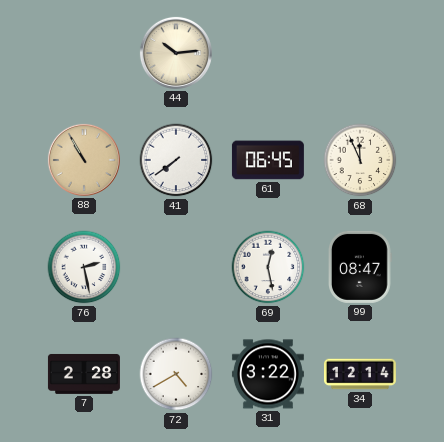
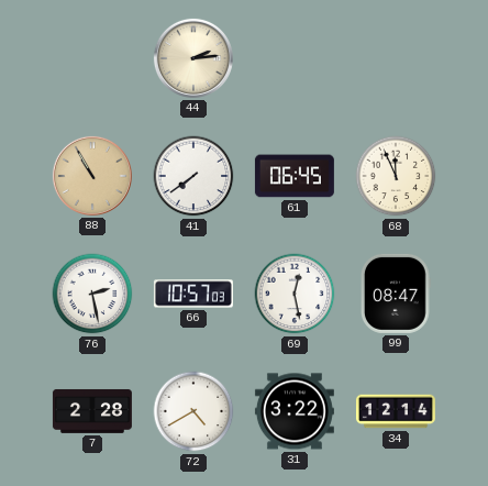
44: 10:14 -> 2:14 (193, 58)
66: none -> 10:57 (193, 294)
